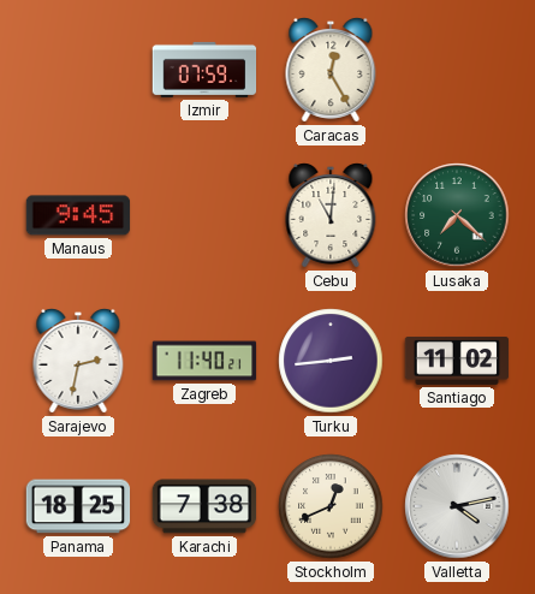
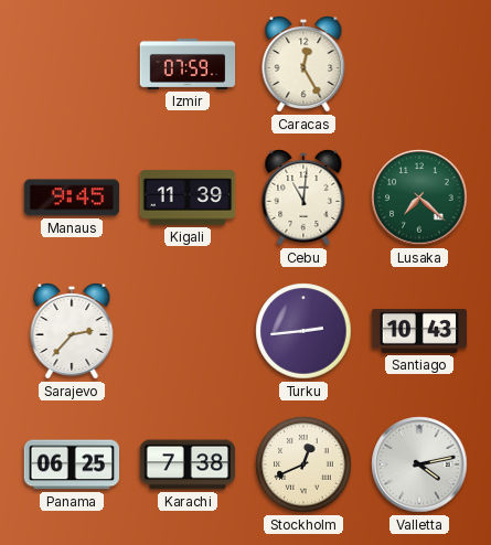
Kigali: none -> 11:39 (188, 197)
Sarajevo: 2:32 -> 2:37 (72, 332)
Zagreb: 11:40 -> none (204, 361)
Santiago: 11:02 -> 10:43 (419, 331)
Panama: 18:25 -> 06:25 (72, 464)
